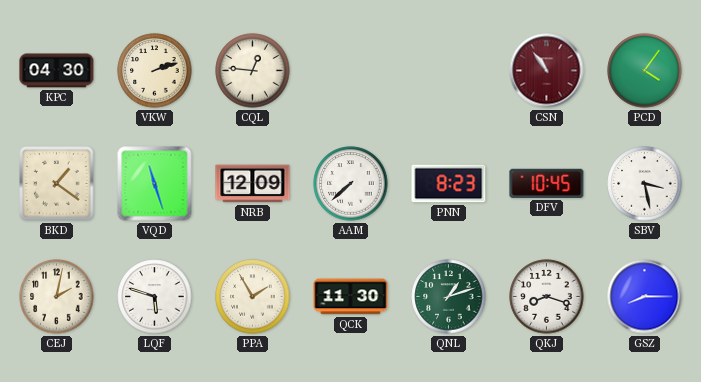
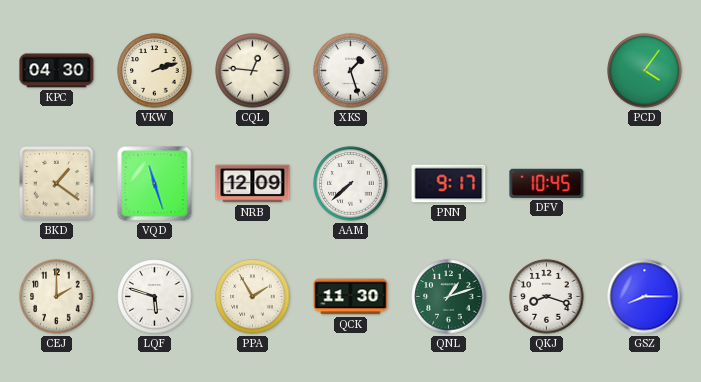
XKS: none -> 1:27 (351, 71)
CSN: 10:54 -> none (547, 71)
PNN: 8:23 -> 9:17 (449, 184)
SBV: 3:28 -> none (645, 184)
CEJ: 2:02 -> 2:00 (57, 297)
